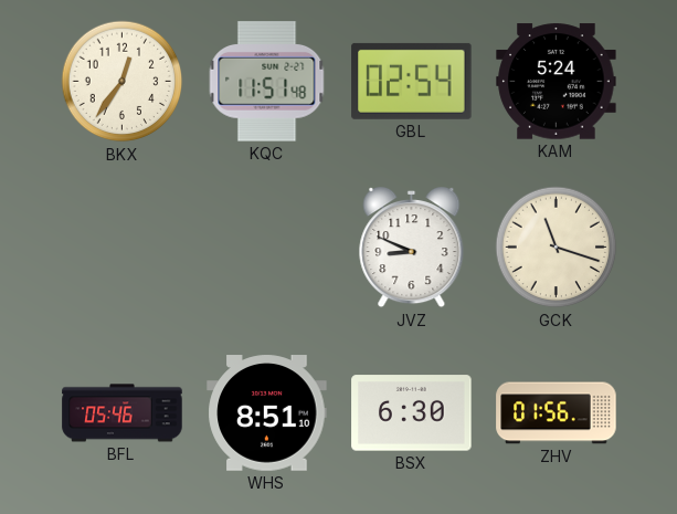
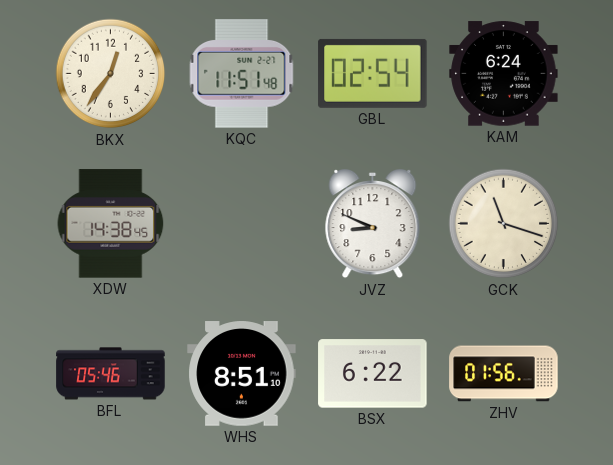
KAM: 5:24 -> 6:24 (504, 74)
XDW: none -> 14:38 (111, 224)
BSX: 6:30 -> 6:22 (373, 374)
